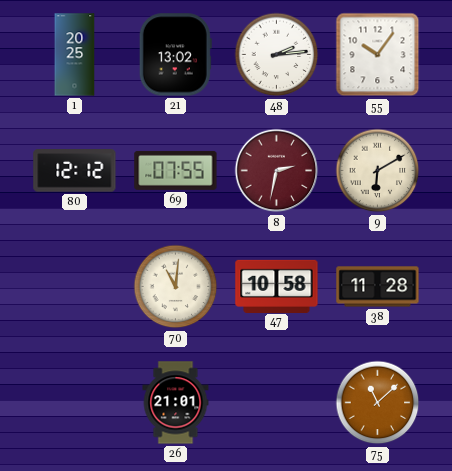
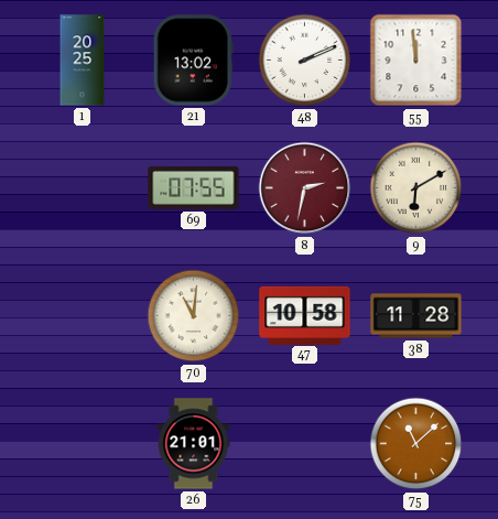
48: 2:14 -> 2:11 (305, 61)
55: 10:06 -> 11:59 (416, 61)
80: 12:12 -> none (75, 171)
